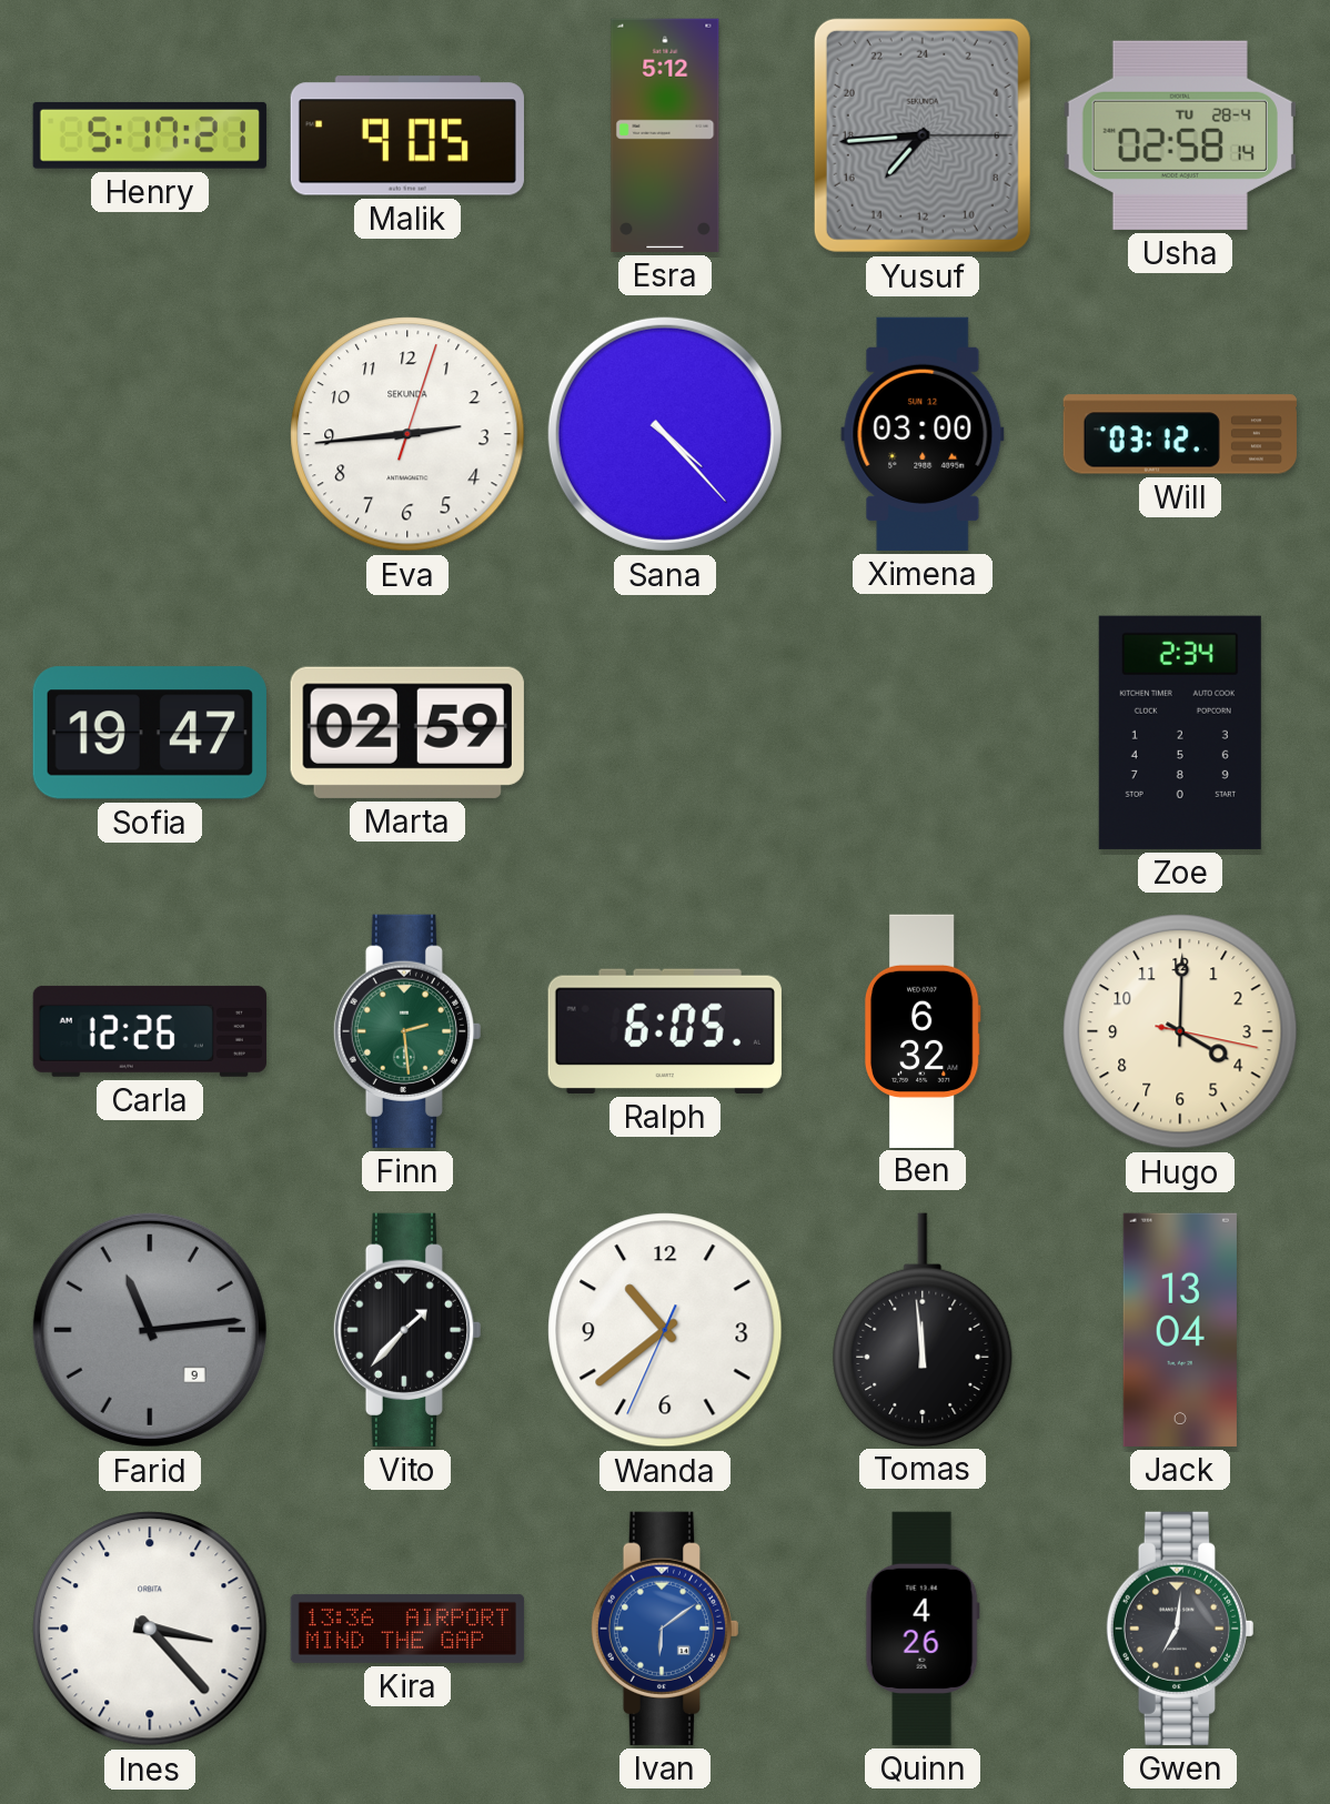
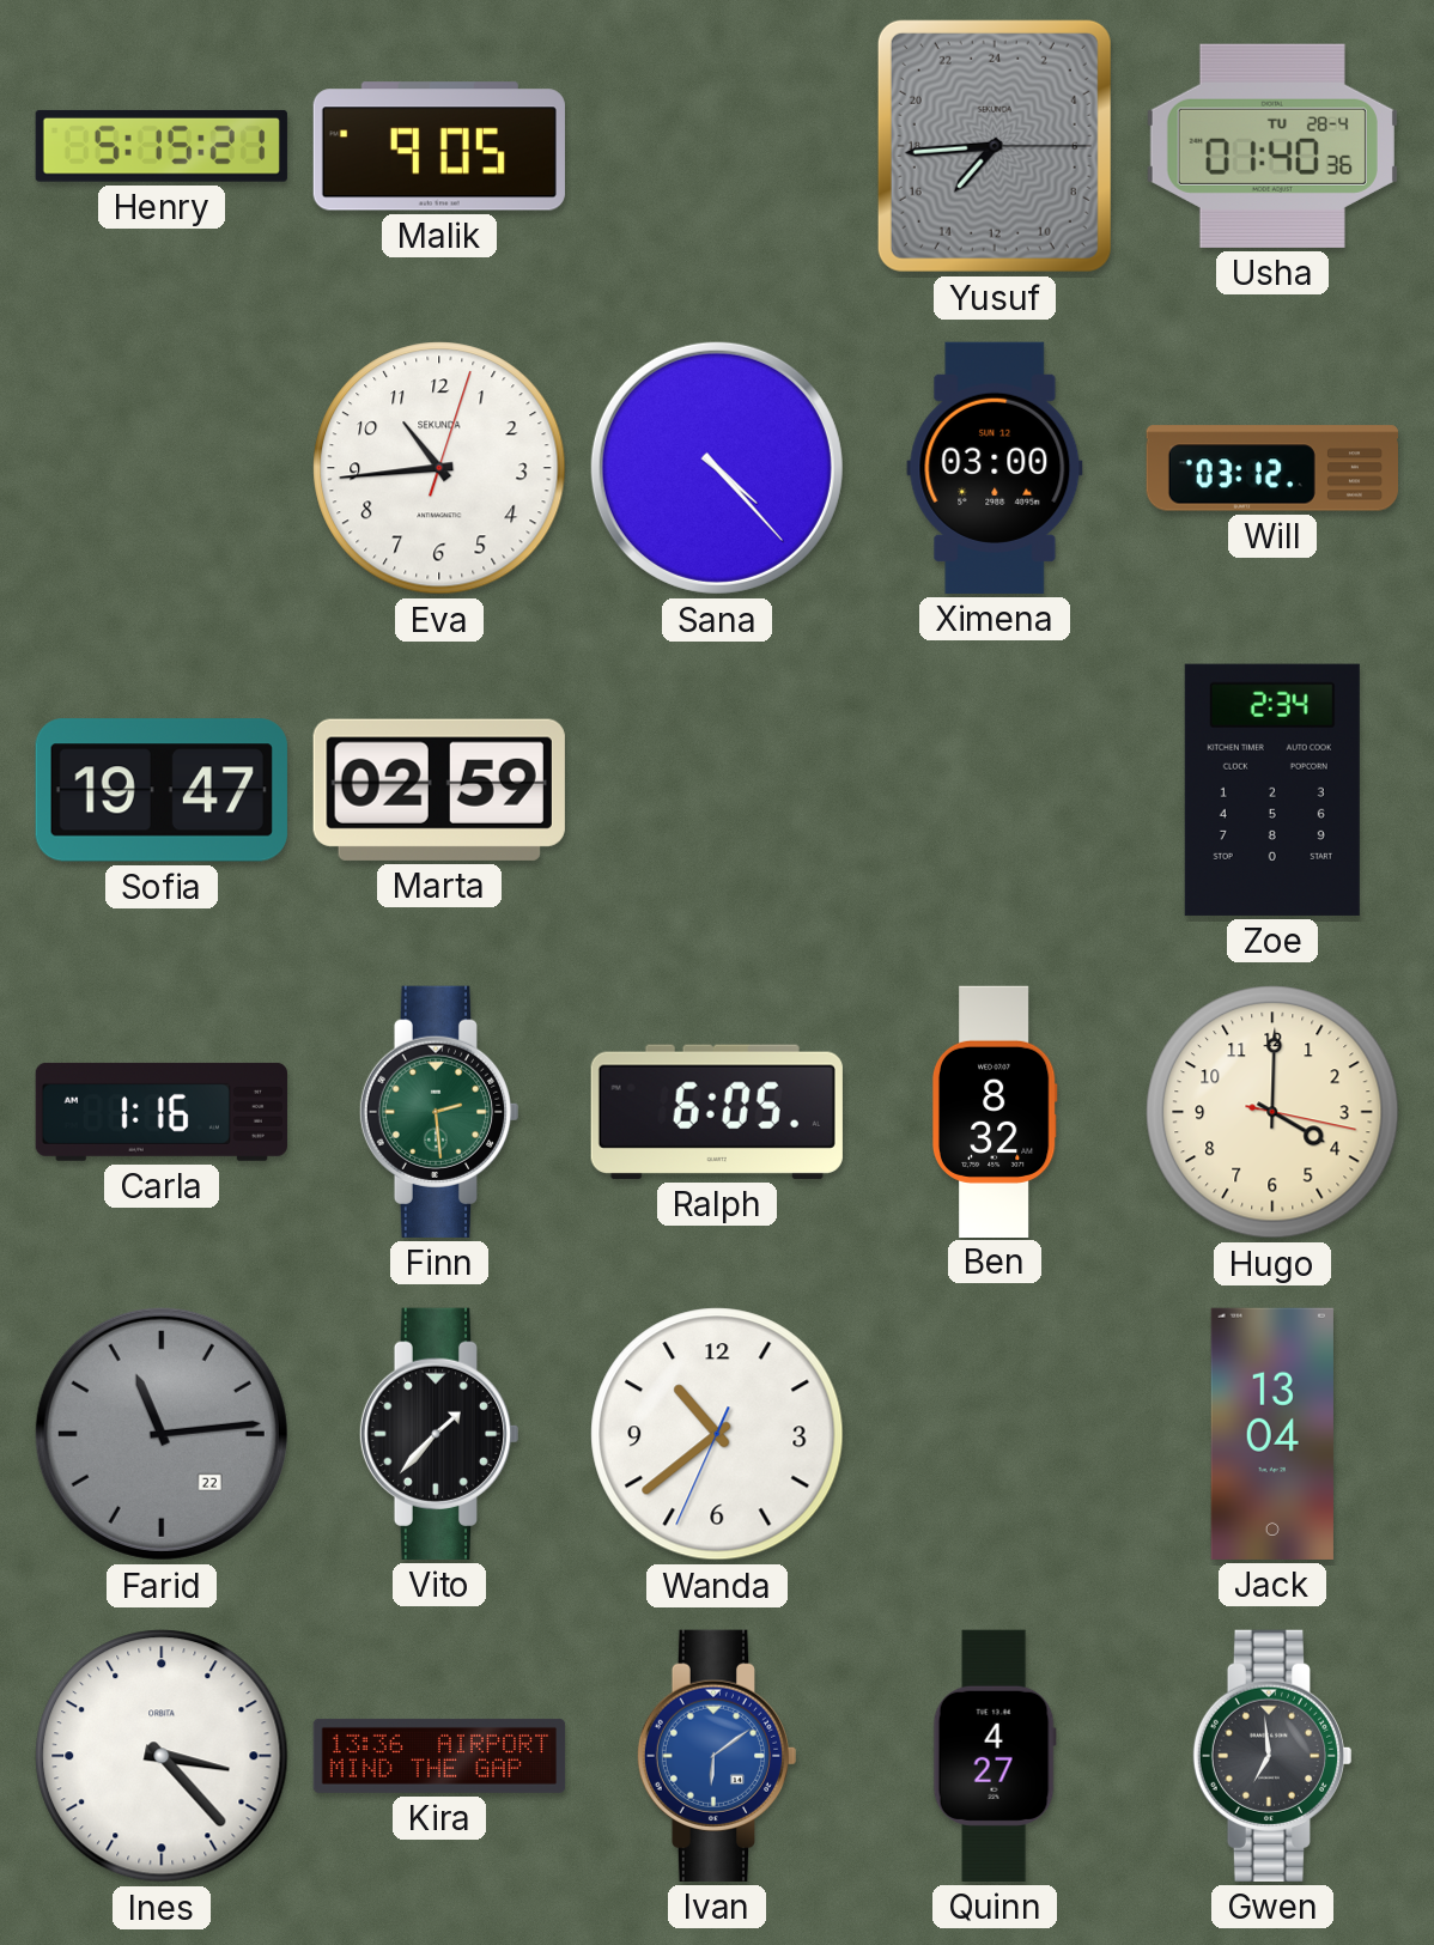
Henry: 5:17 -> 5:15 (162, 146)
Esra: 5:12 -> none (665, 135)
Usha: 02:58 -> 01:40 (1272, 146)
Eva: 2:44 -> 10:44 (439, 468)
Carla: 12:26 -> 1:16 (162, 1112)
Ben: 6:32 -> 8:32 (995, 1111)
Farid date: 9 -> 22 (162, 1434)
Tomas: 11:59 -> none (923, 1329)
Quinn: 4:26 -> 4:27 (995, 1756)
Gwen: 7:01 -> 6:59 (1272, 1756)
